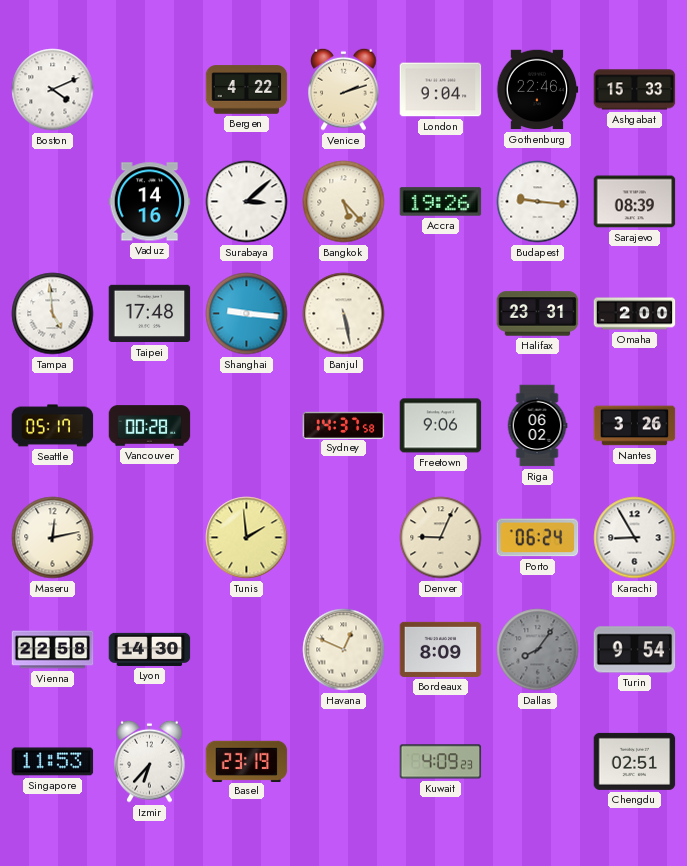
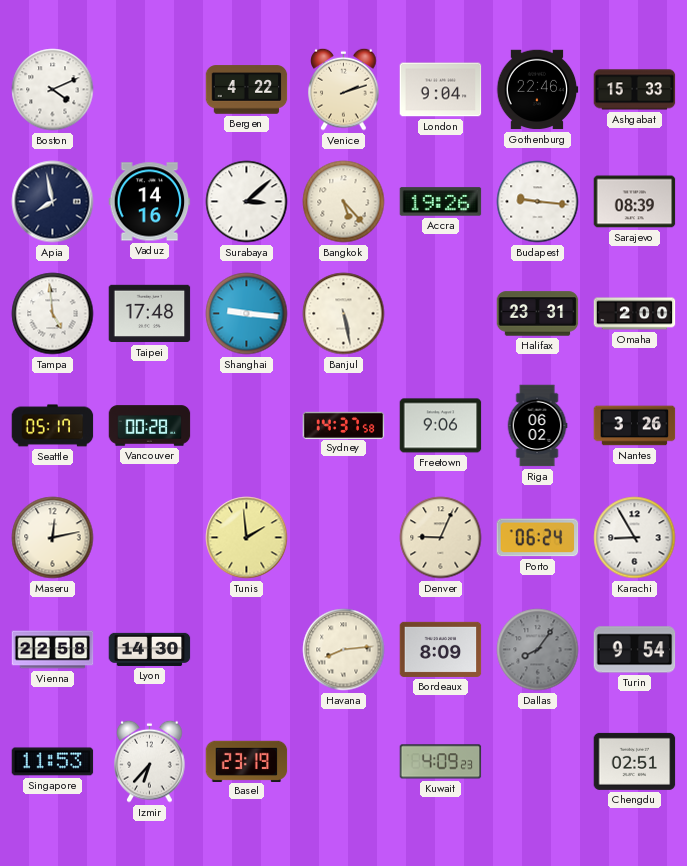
Apia: none -> 7:58 (53, 202)
Havana: 12:49 -> 8:14 (344, 650)
